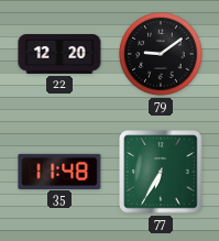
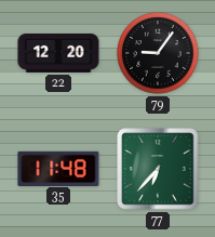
79: 9:09 -> 9:06 (158, 53)
77: 6:35 -> 6:37 (158, 169)
